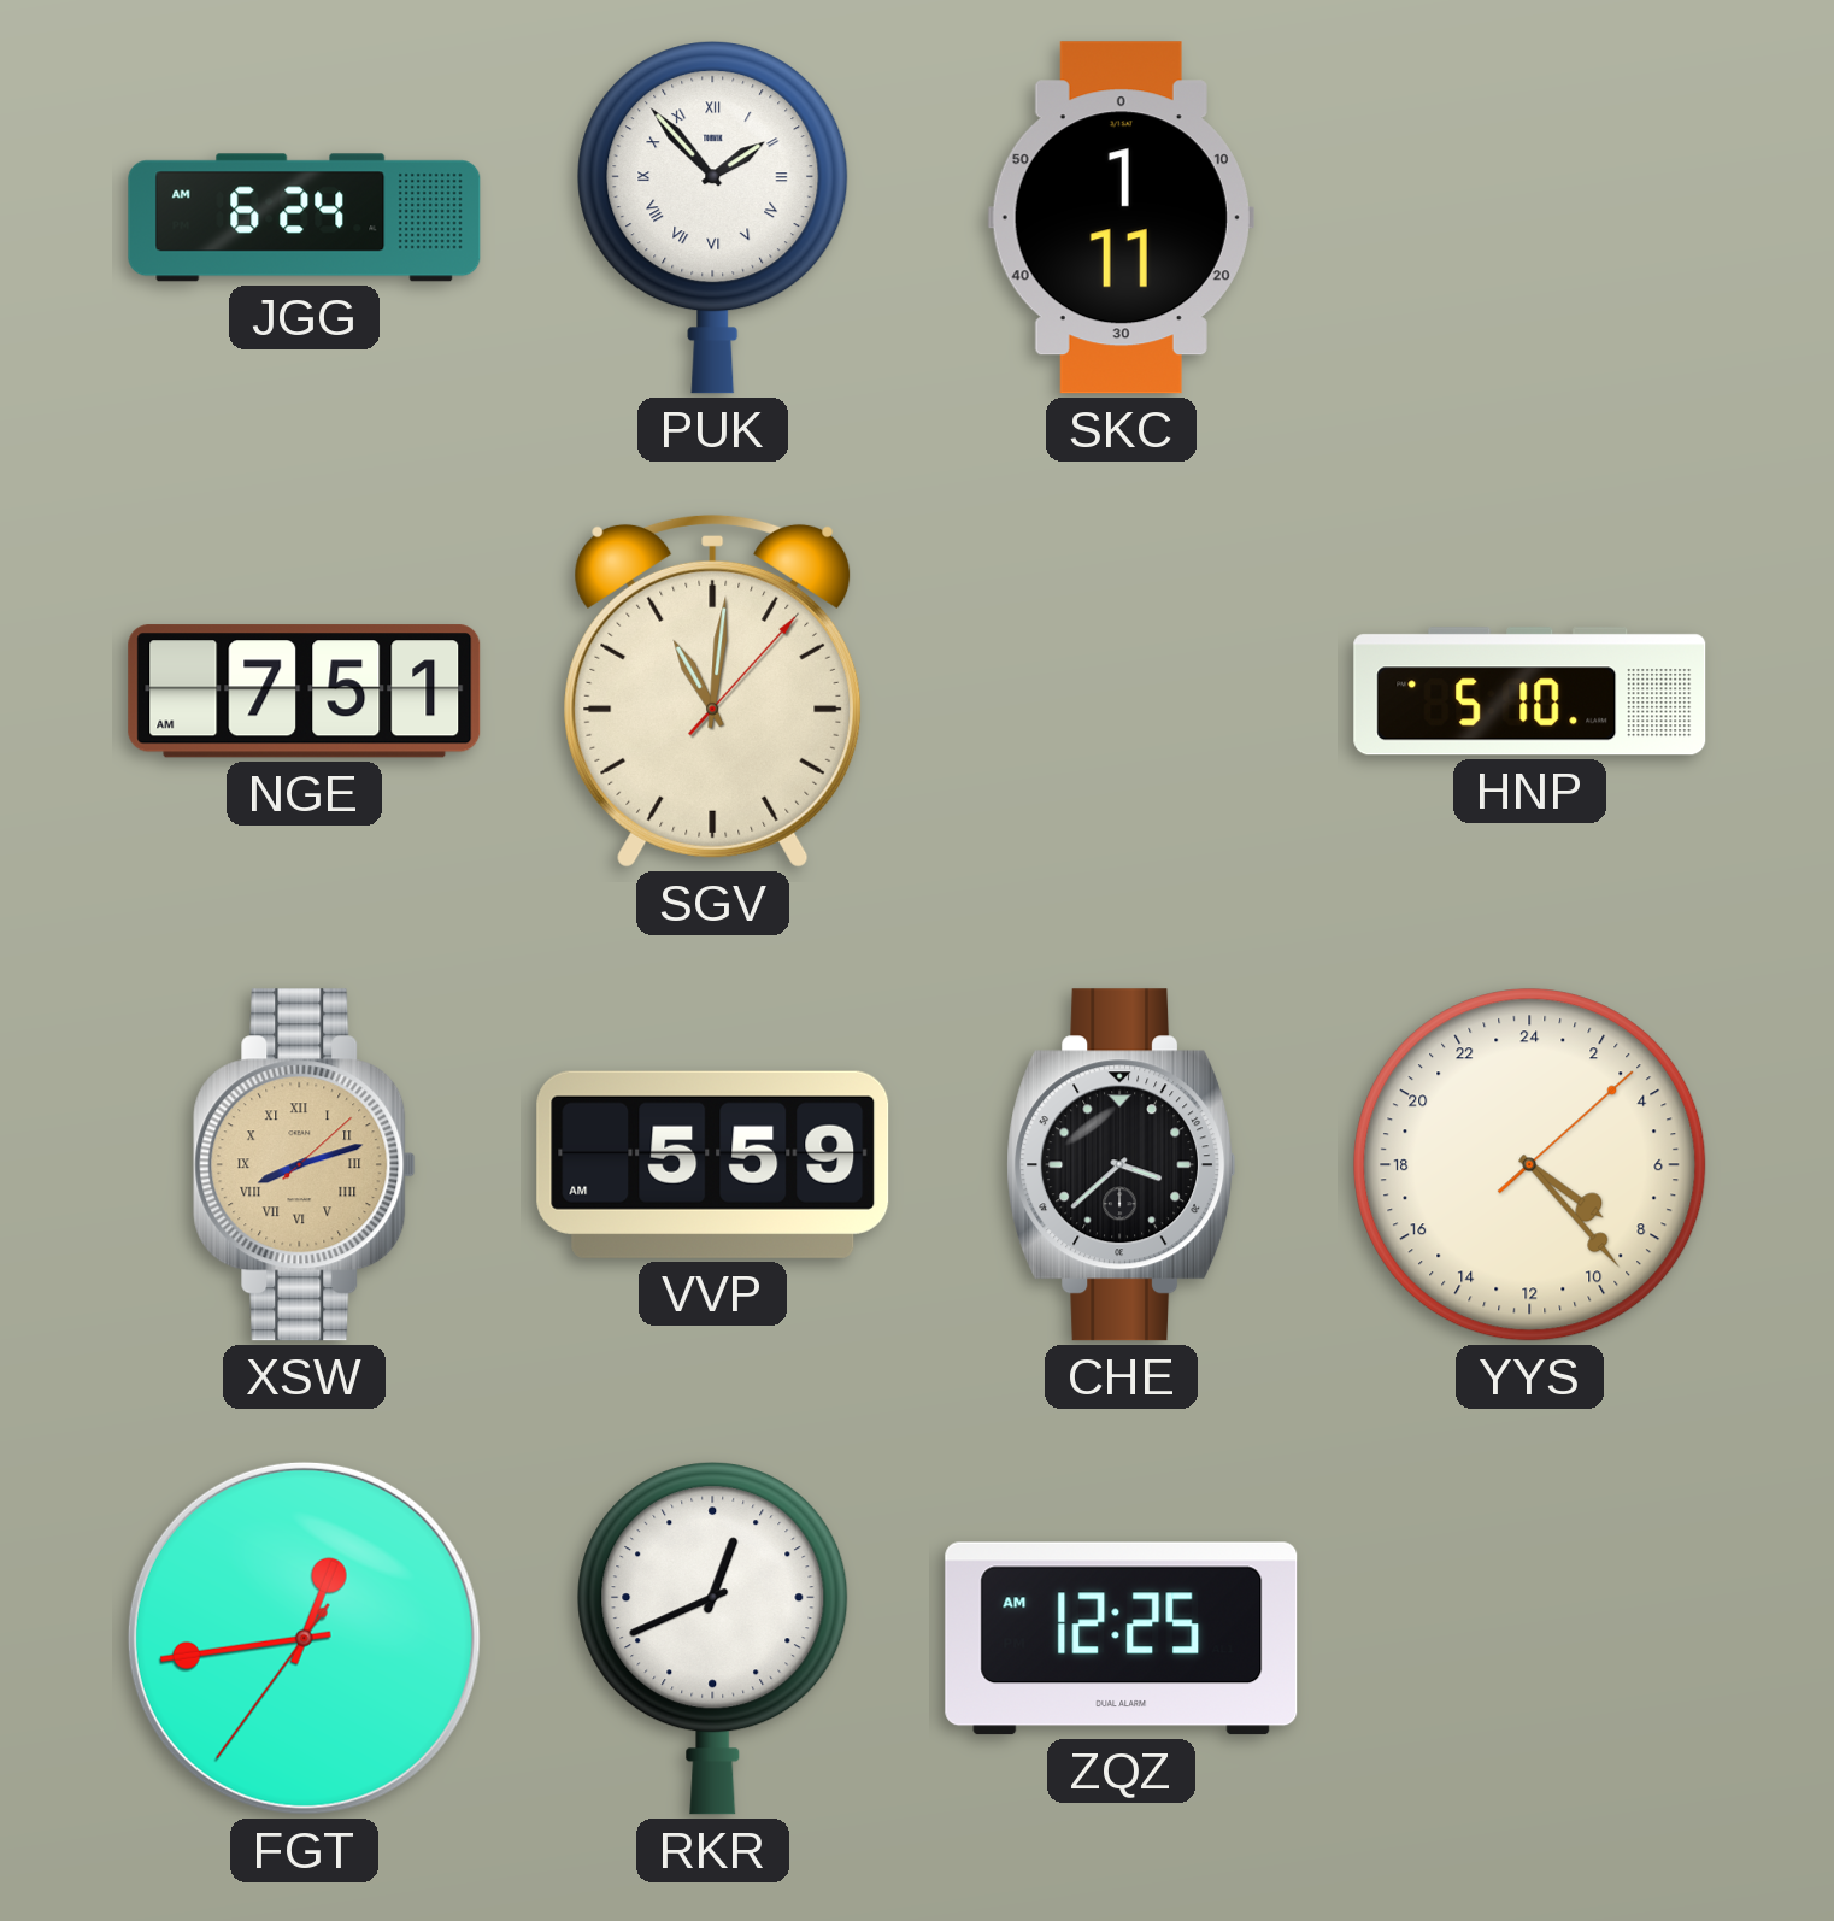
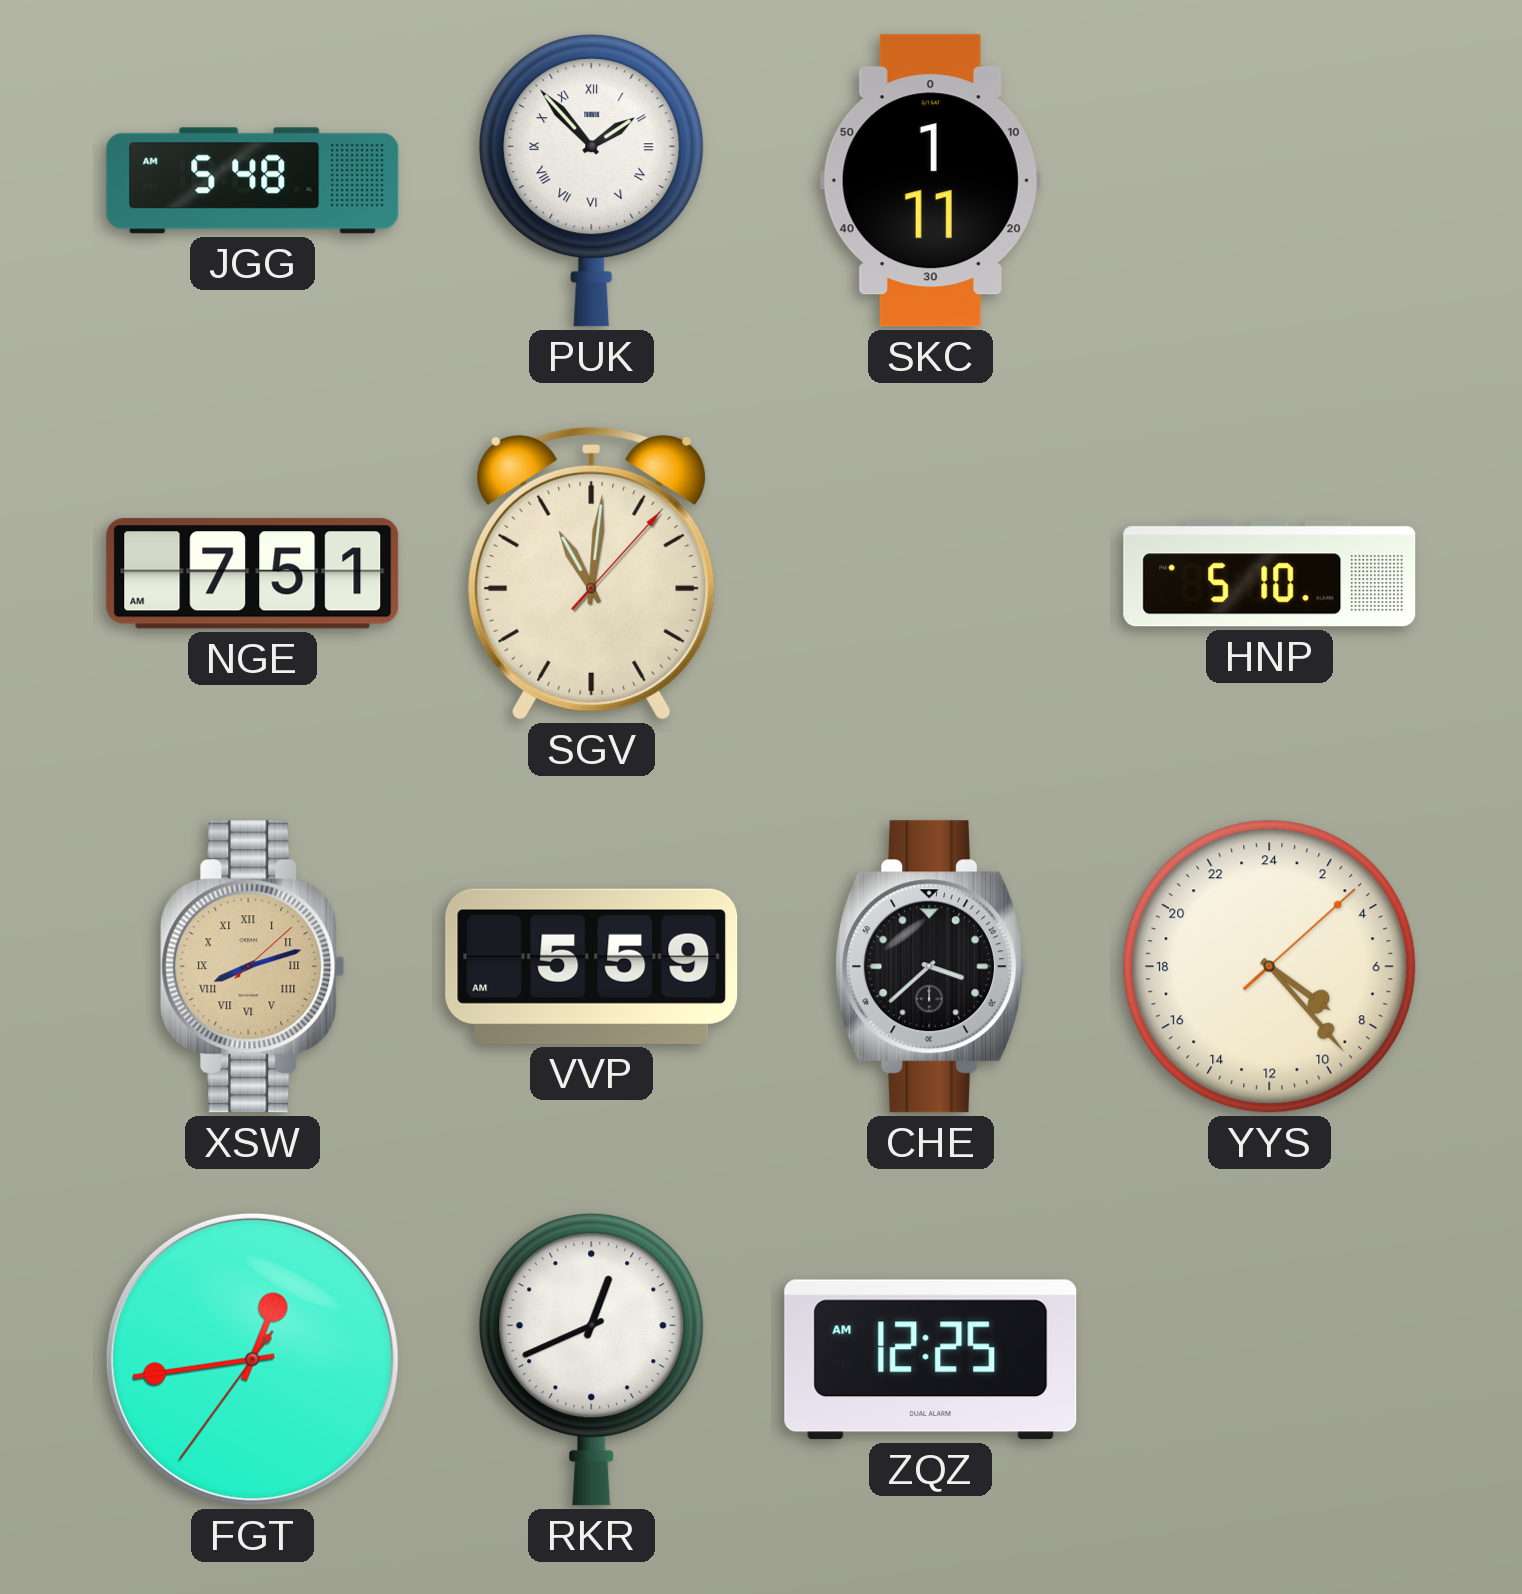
JGG: 6:24 -> 5:48 (253, 181)
